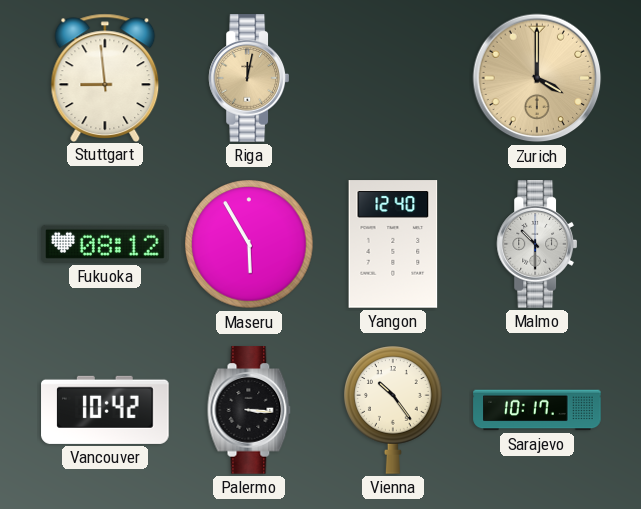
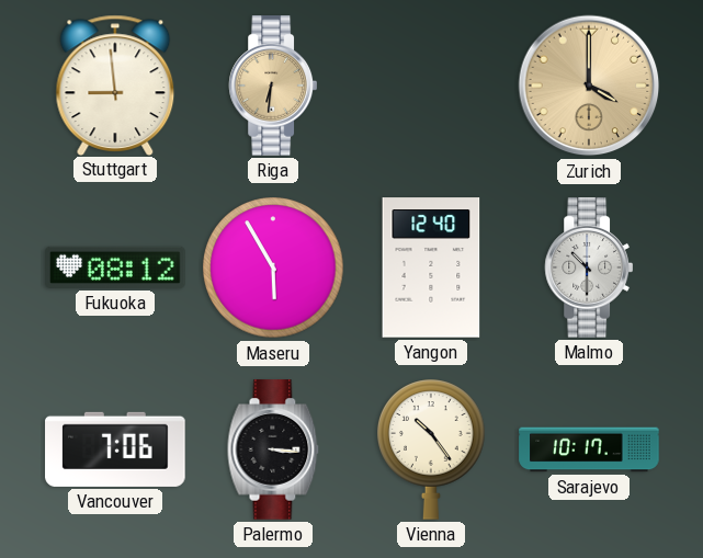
Riga: 12:02 -> 6:31 (272, 86)
Vancouver: 10:42 -> 7:06 (115, 449)
